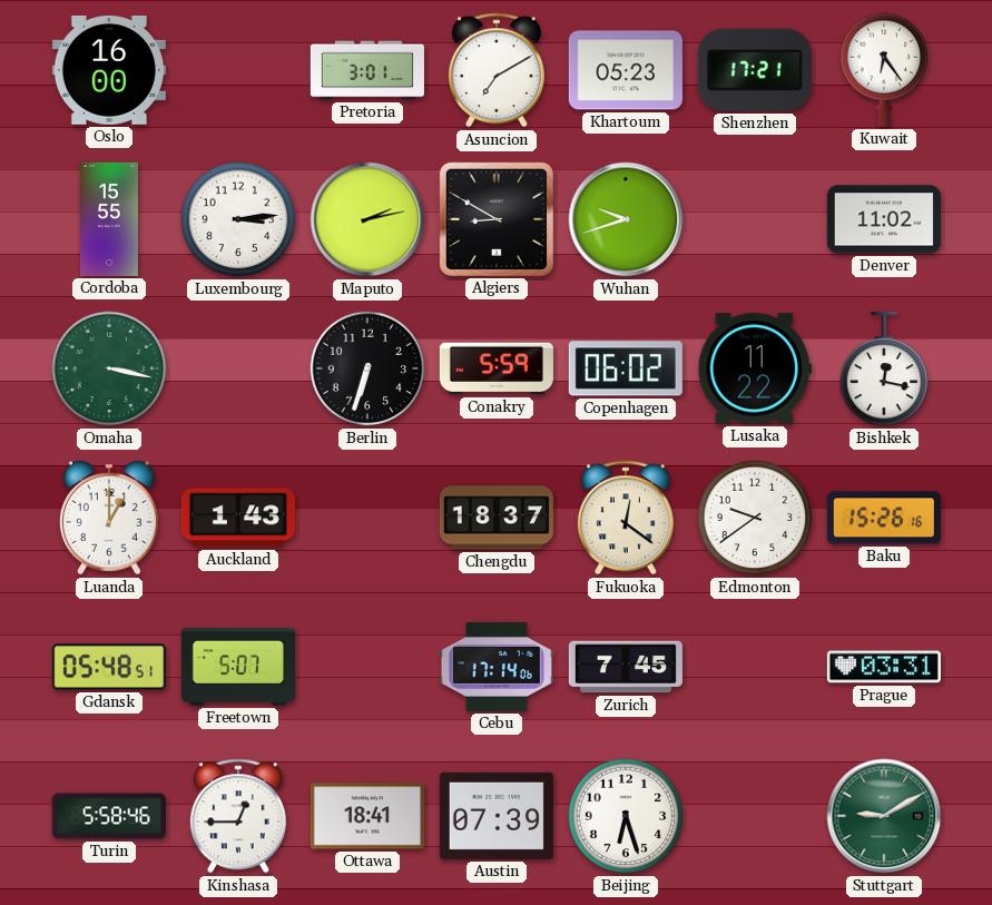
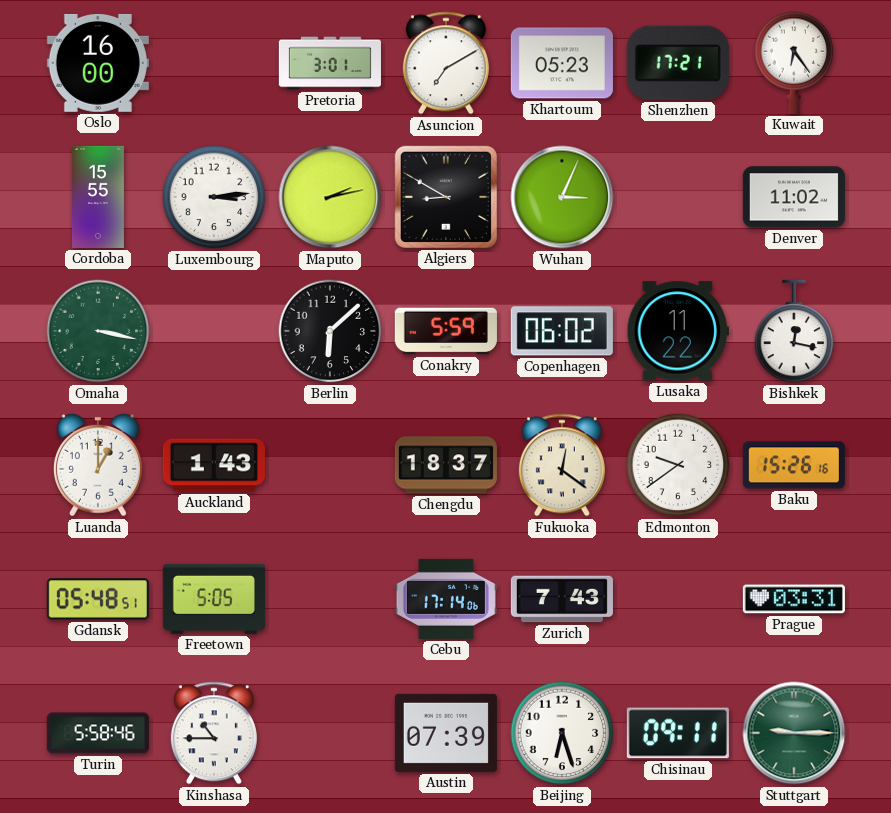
Wuhan: 9:42 -> 3:04 (562, 197)
Berlin: 6:33 -> 6:08 (330, 331)
Freetown: 5:07 -> 5:05 (214, 599)
Zurich: 7:45 -> 7:43 (562, 599)
Kinshasa: 12:45 -> 10:45 (214, 733)
Ottawa: 18:41 -> none (367, 816)
Chisinau: none -> 09:11 (678, 733)
Stuttgart: 9:10 -> 9:15 (794, 733)
